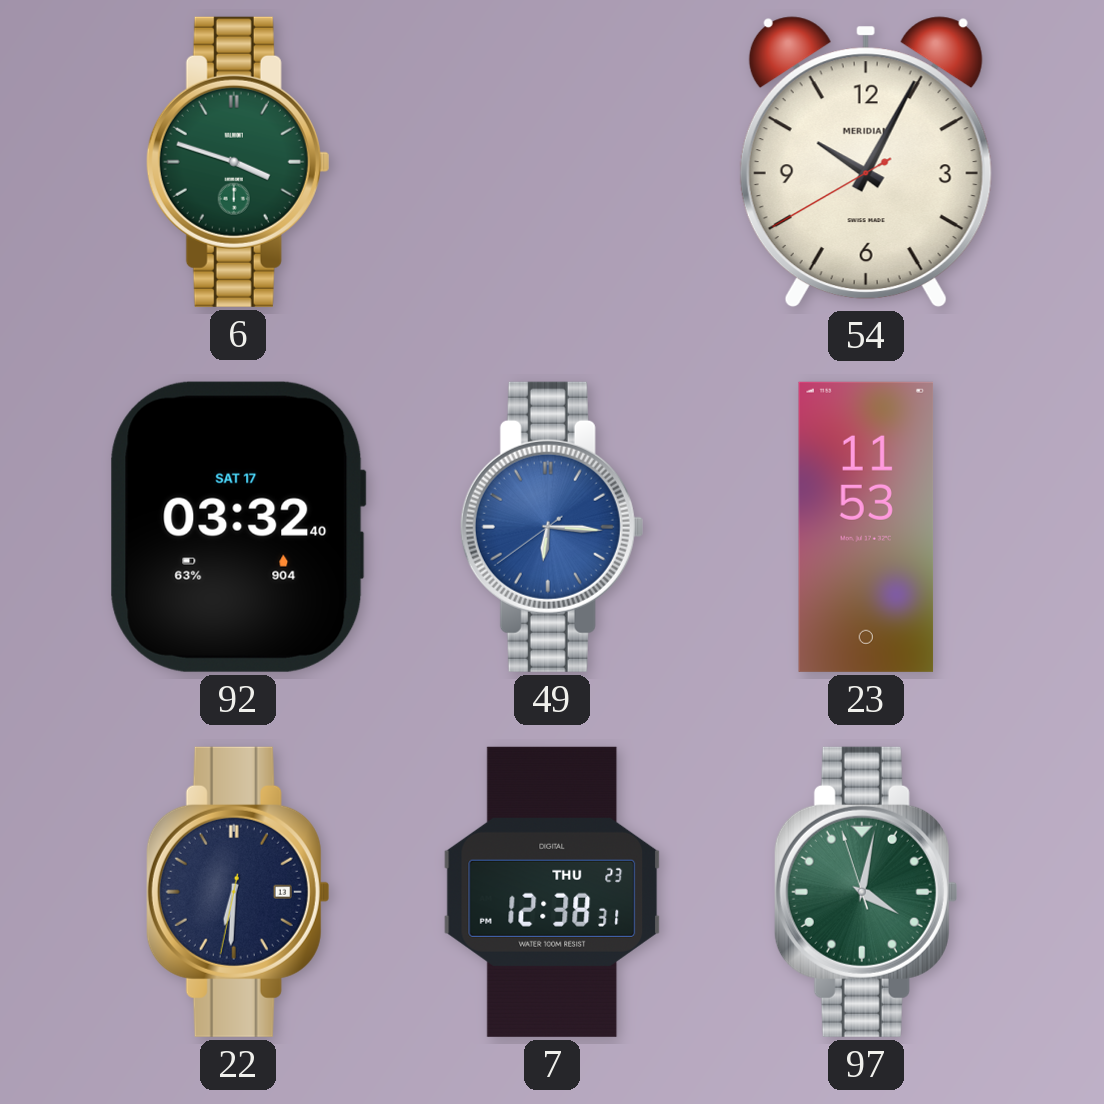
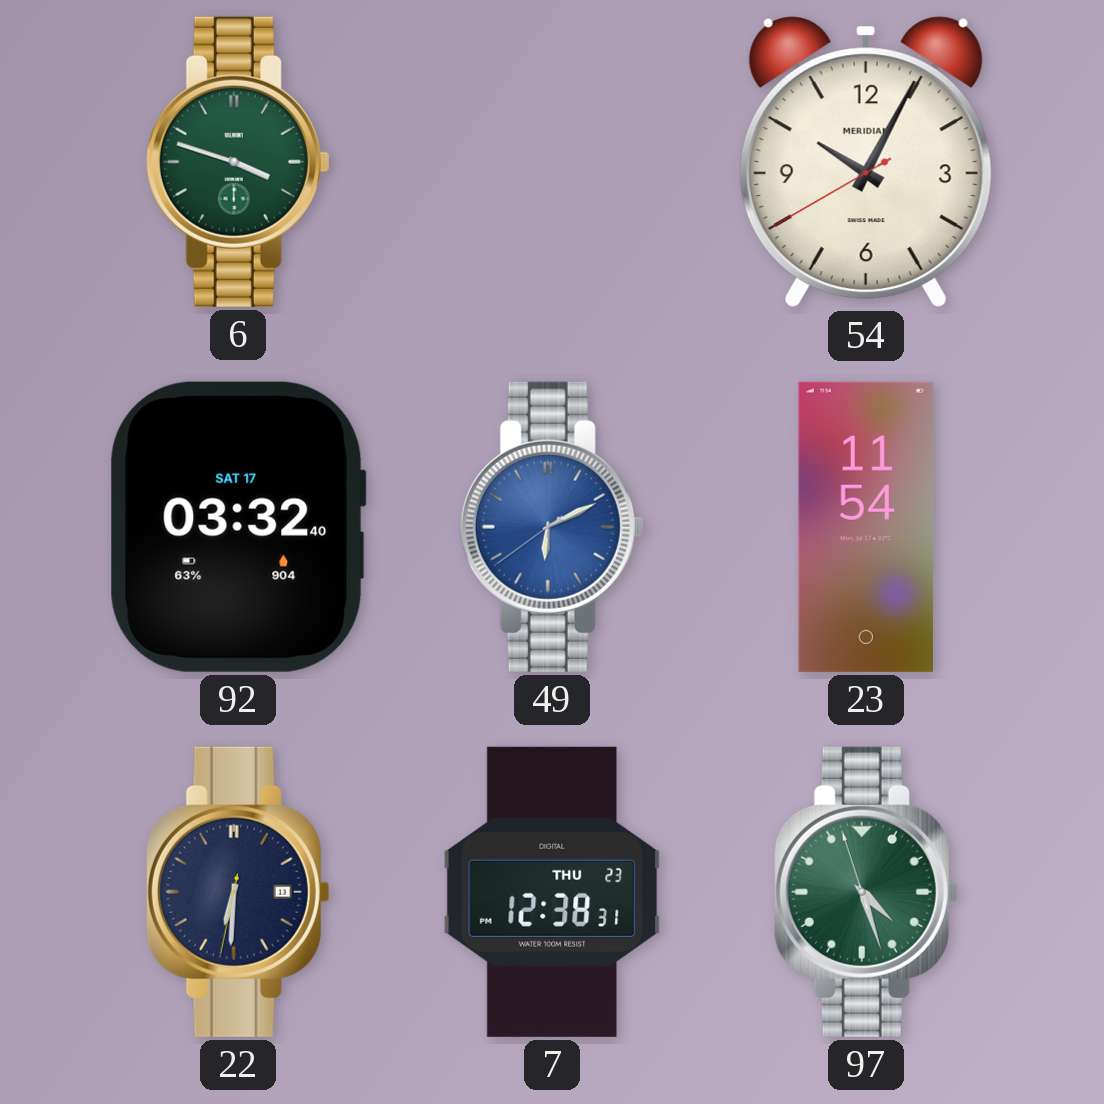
49: 6:15 -> 6:10 (552, 527)
23: 11:53 -> 11:54 (866, 527)
97: 4:01 -> 4:26 (866, 892)
